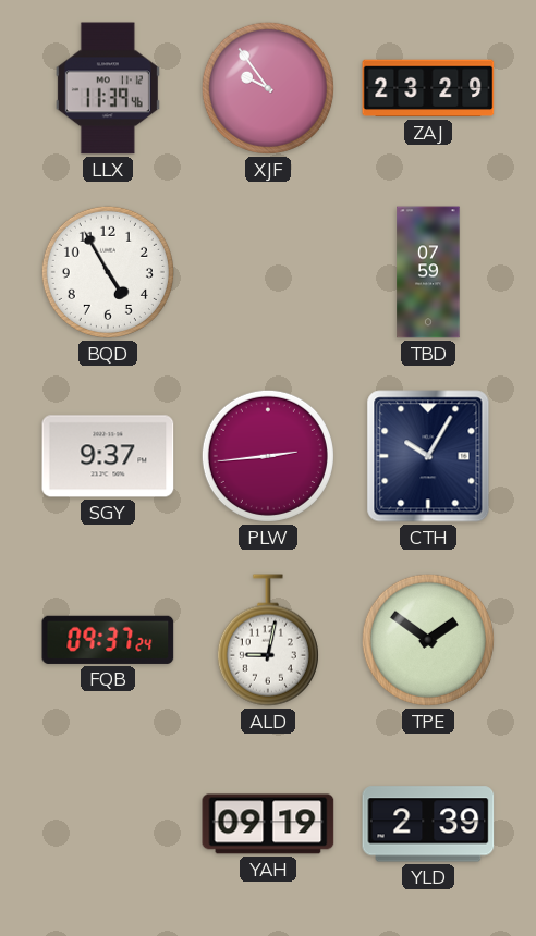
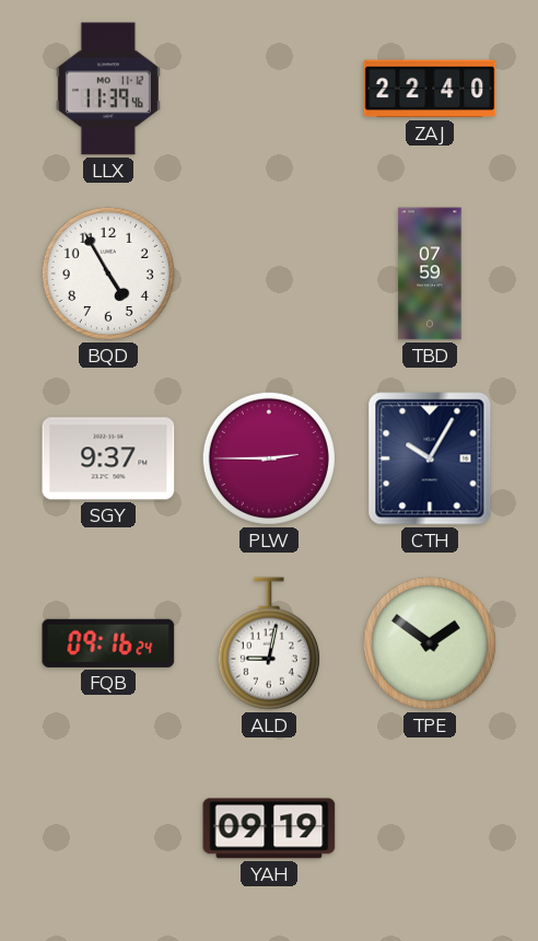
XJF: 9:54 -> none (268, 88)
ZAJ: 23:29 -> 22:40 (430, 89)
PLW: 2:44 -> 2:45 (269, 458)
FQB: 09:37 -> 09:16 (108, 643)
YLD: 2:39 -> none (428, 824)
